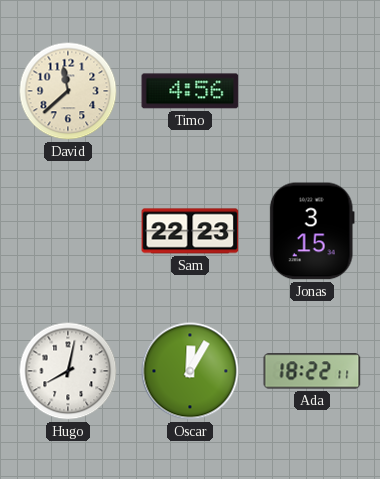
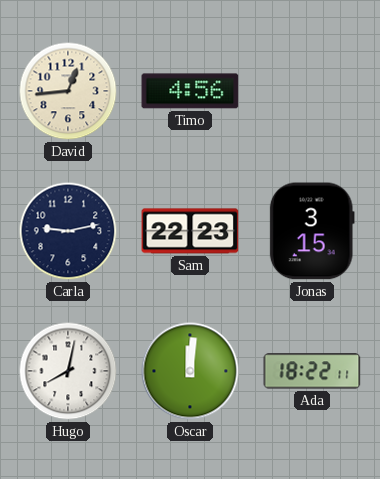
David: 11:38 -> 12:44 (68, 91)
Carla: none -> 9:13 (68, 231)
Oscar: 12:05 -> 12:01 (190, 371)
